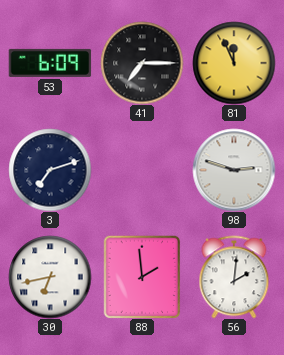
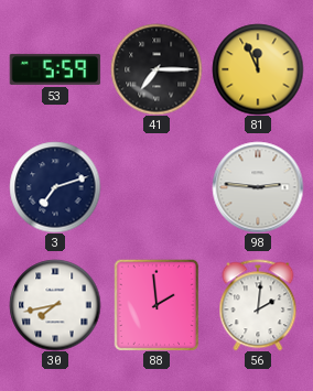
53: 6:09 -> 5:59 (55, 69)
98: 2:48 -> 2:46 (258, 187)
30: 6:43 -> 7:43 (55, 305)
